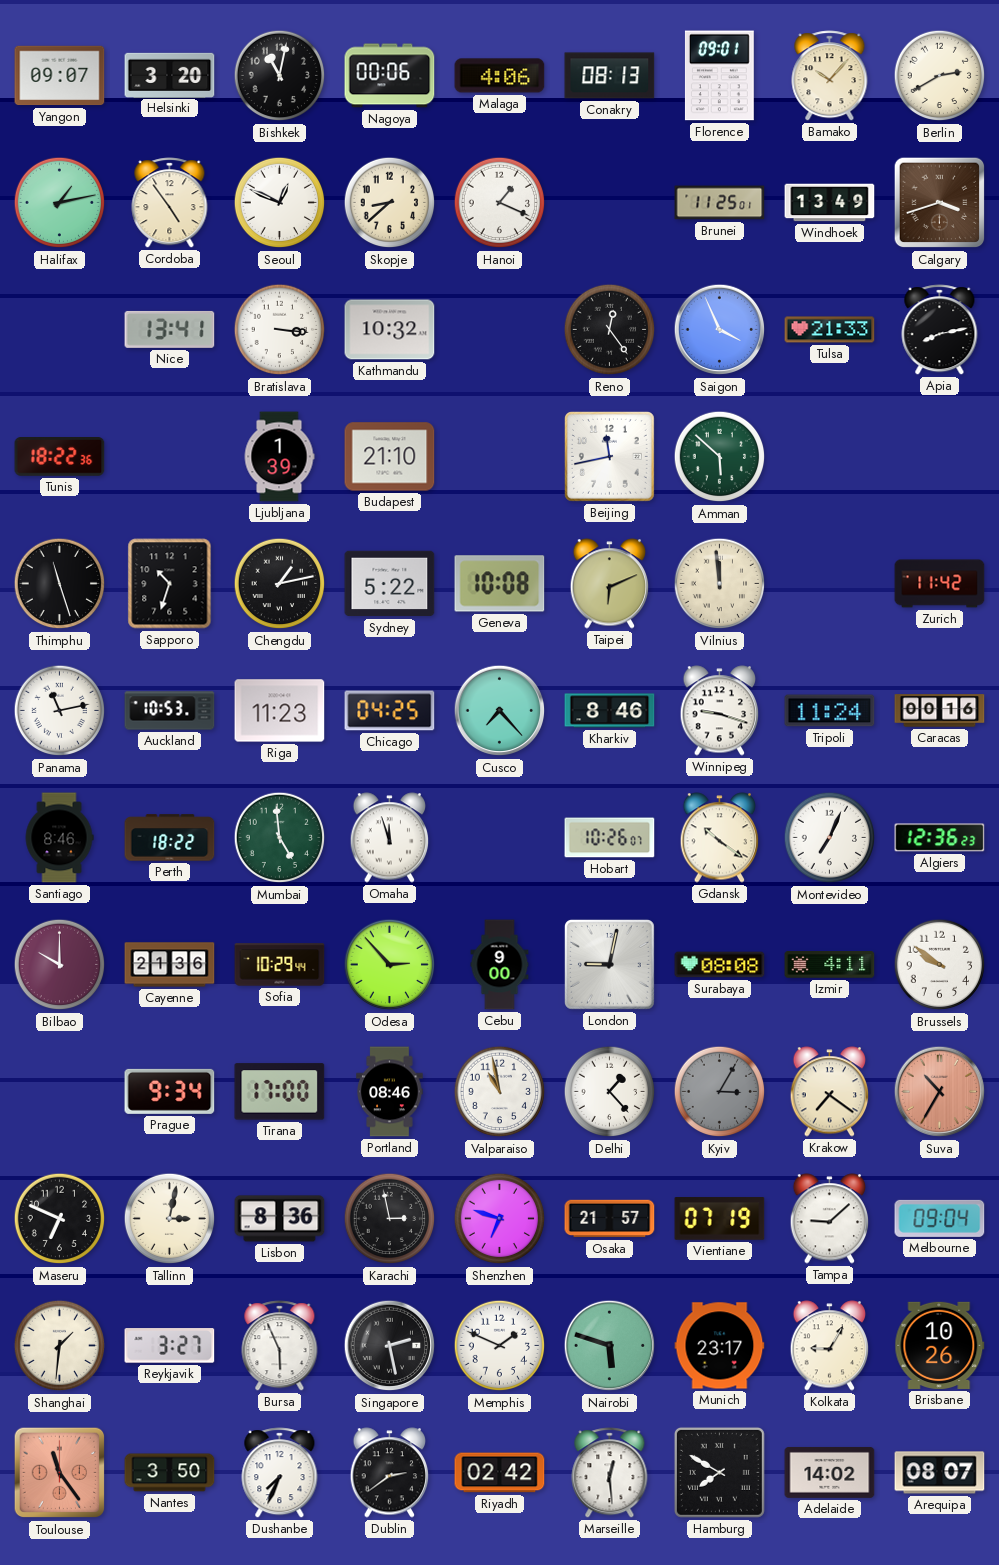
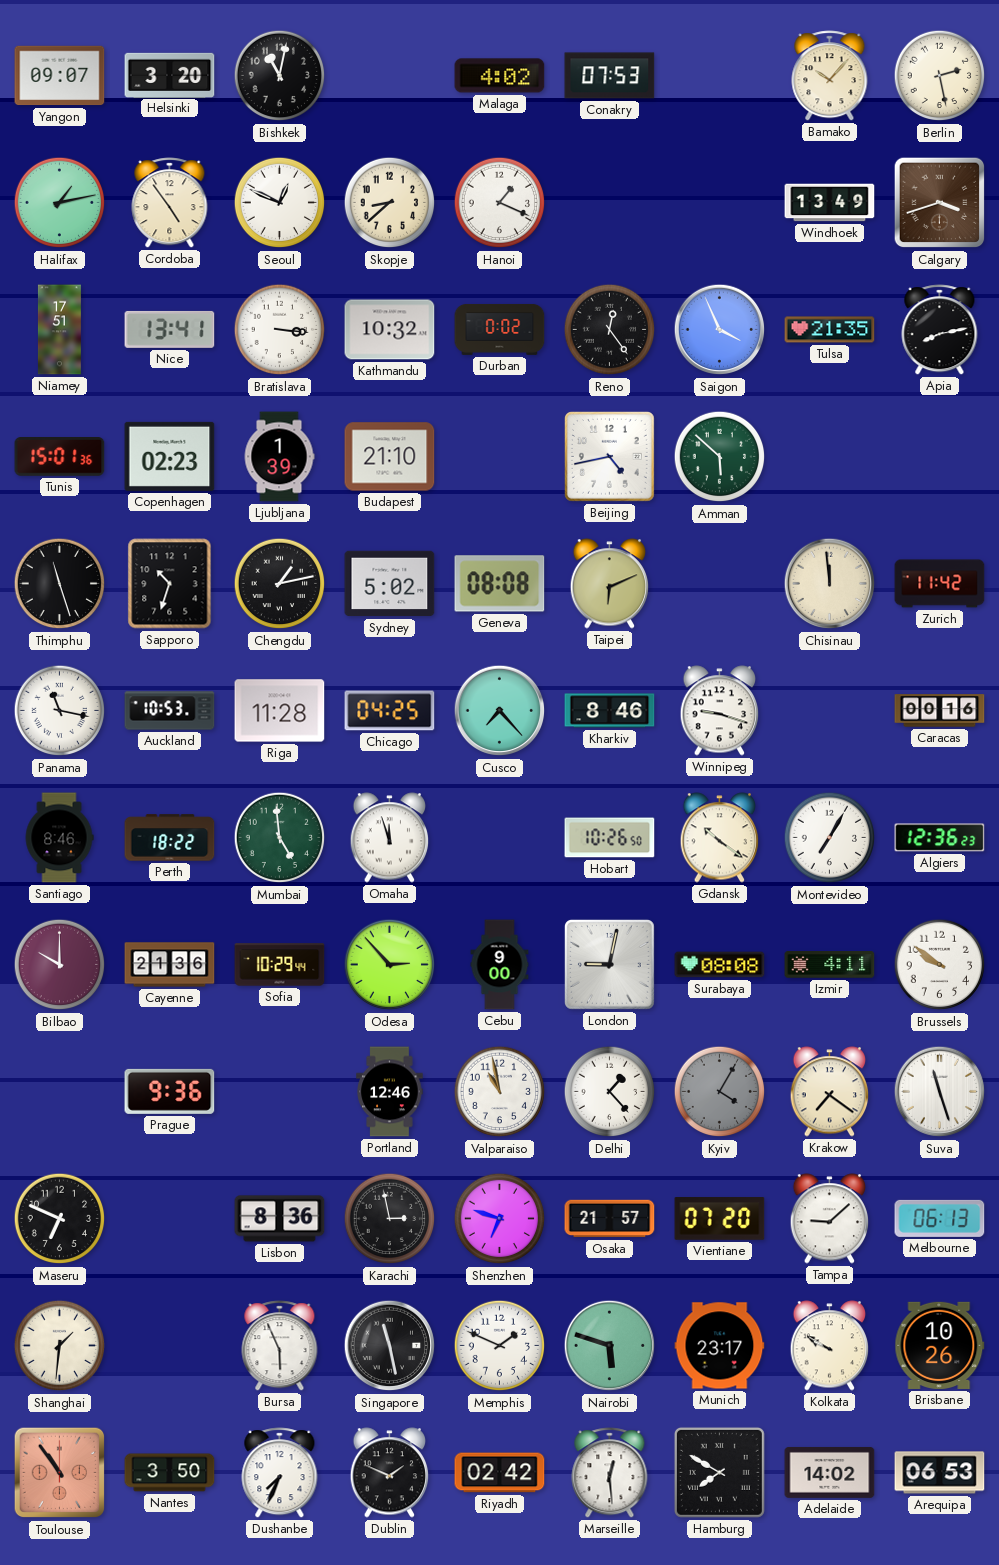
Nagoya: 00:06 -> none (390, 76)
Malaga: 4:06 -> 4:02 (500, 76)
Conakry: 08:13 -> 07:53 (610, 76)
Florence: 09:01 -> none (719, 76)
Berlin: 2:40 -> 2:28 (940, 76)
Brunei: 11:25 -> none (720, 203)
Niamey: none -> 17:51 (59, 330)
Durban: none -> 0:02 (500, 329)
Tulsa: 21:33 -> 21:35 (830, 330)
Tunis: 18:22 -> 15:01 (60, 457)
Copenhagen: none -> 02:23 (170, 456)
Beijing: 11:43 -> 4:43 (609, 456)
Sydney: 5:22 -> 5:02 (390, 584)
Geneva: 10:08 -> 08:08 (500, 584)
Vilnius: 11:59 -> none (720, 584)
Chisinau: none -> 11:59 (830, 584)
Panama: 11:13 -> 11:17 (60, 711)
Riga: 11:23 -> 11:28 (280, 711)
Tripoli: 11:24 -> none (830, 711)
Hobart: 10:26:07 -> 10:26:50 (610, 838)
Montevideo: 7:04 -> 7:05 (830, 838)
Prague: 9:34 -> 9:36 (170, 1091)
Tirana: 17:00 -> none (280, 1092)
Portland: 08:46 -> 12:46 (390, 1092)
Kyiv: 3:05 -> 4:05 (720, 1092)
Suva: 10:35 -> 11:27 (940, 1092)
Suva dial: salmon -> white (940, 1092)
Tallinn: 3:02 -> none (170, 1219)
Vientiane: 07:19 -> 07:20 (720, 1219)
Melbourne: 09:04 -> 06:13 (940, 1218)
Reykjavik: 3:27 -> none (170, 1346)
Singapore: 2:28 -> 11:28 (390, 1346)
Kolkata: 9:05 -> 9:50 (830, 1346)
Toulouse: 11:24 -> 10:54 (60, 1473)
Dublin: 2:39 -> 1:49 (390, 1473)
Arequipa: 08:07 -> 06:53 (940, 1473)
